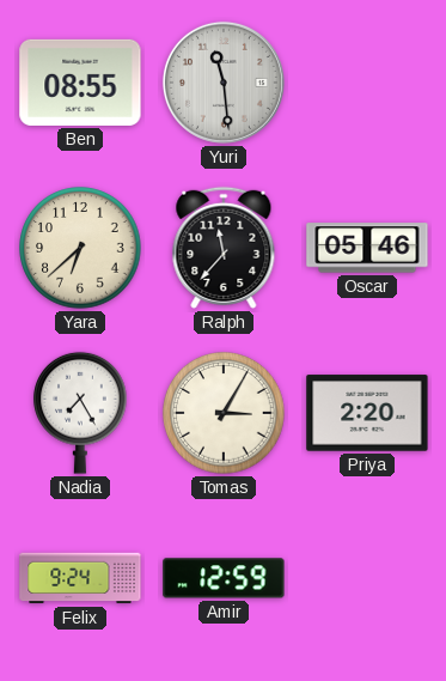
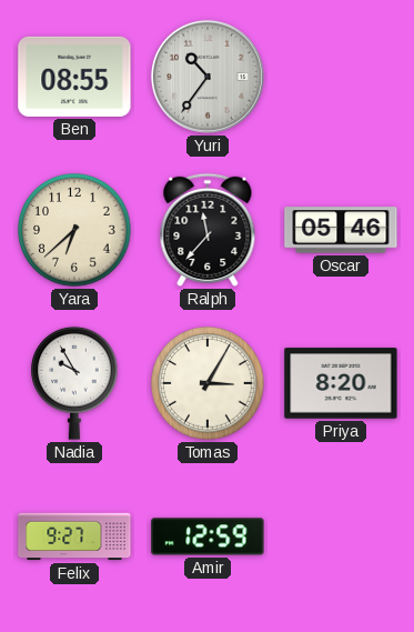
Yuri: 11:29 -> 10:36 (208, 77)
Nadia: 7:25 -> 9:55 (74, 383)
Priya: 2:20 -> 8:20 (341, 383)
Felix: 9:24 -> 9:27 (74, 536)
